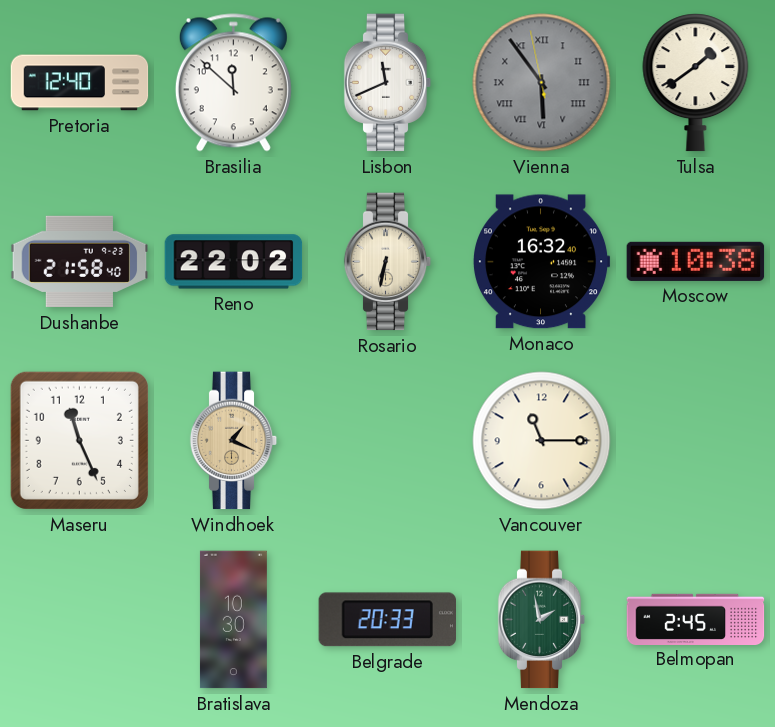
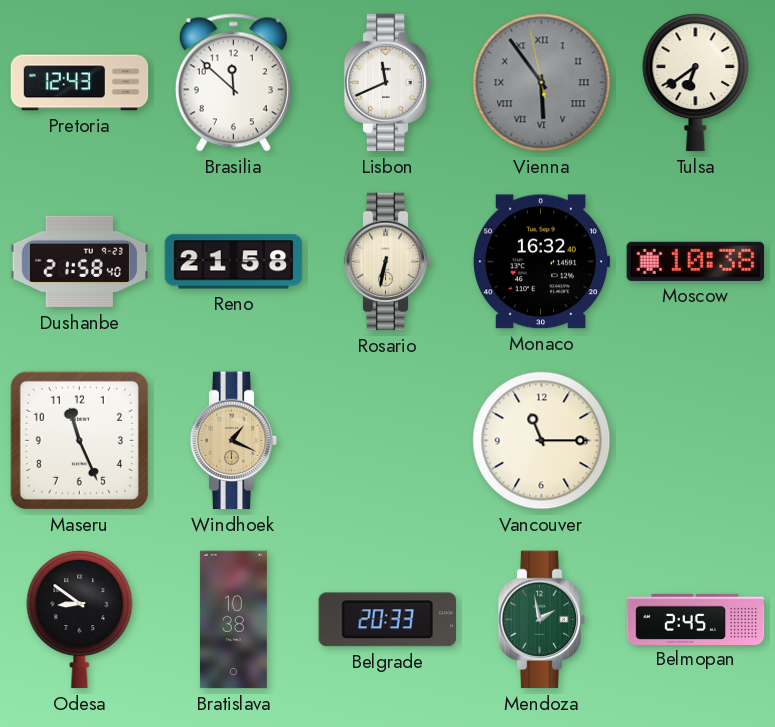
Pretoria: 12:40 -> 12:43 (80, 83)
Tulsa: 1:39 -> 6:39 (696, 83)
Reno: 22:02 -> 21:58 (234, 262)
Odesa: none -> 8:51 (80, 620)
Bratislava: 10:30 -> 10:38 (233, 620)
